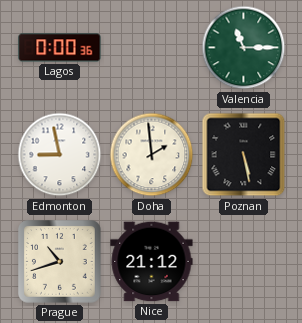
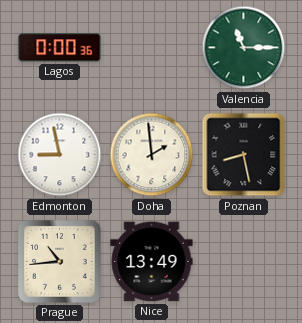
Poznan: 5:28 -> 8:28 (244, 155)
Prague: 10:42 -> 10:44 (60, 262)
Nice: 21:12 -> 13:49 (152, 262)
